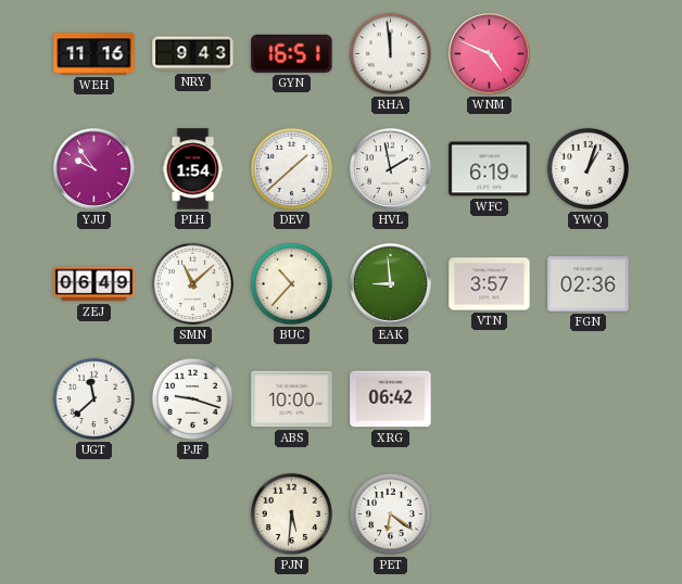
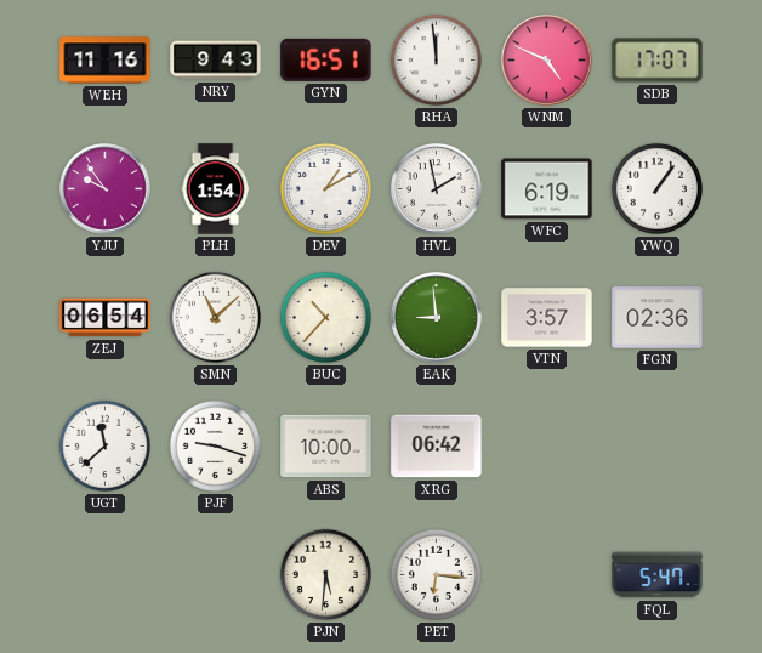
SDB: none -> 17:07 (658, 61)
DEV: 1:38 -> 1:10 (325, 188)
YWQ: 1:03 -> 1:06 (656, 188)
ZEJ: 06:49 -> 06:54 (106, 318)
PET: 6:21 -> 6:16 (436, 574)
FQL: none -> 5:47 (658, 575)
